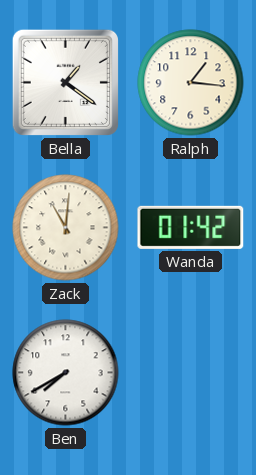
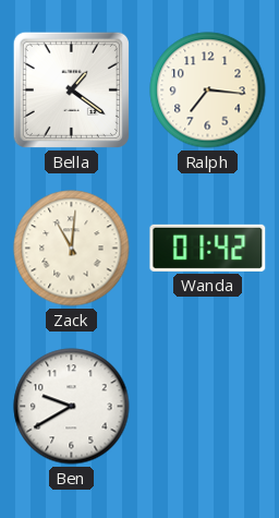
Ralph: 1:16 -> 7:16 (208, 91)
Ben: 7:40 -> 9:40 (72, 407)
